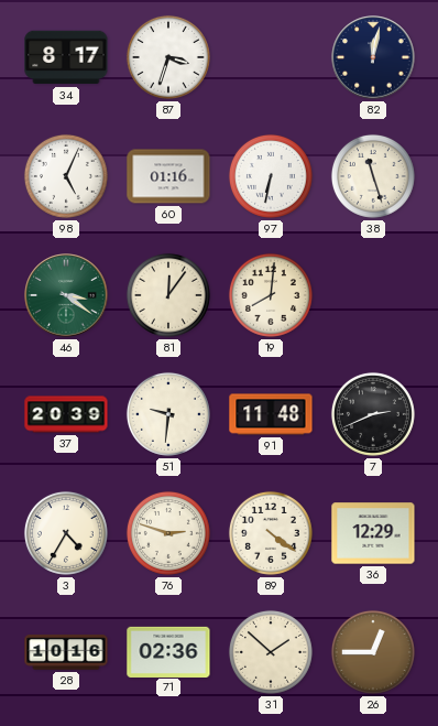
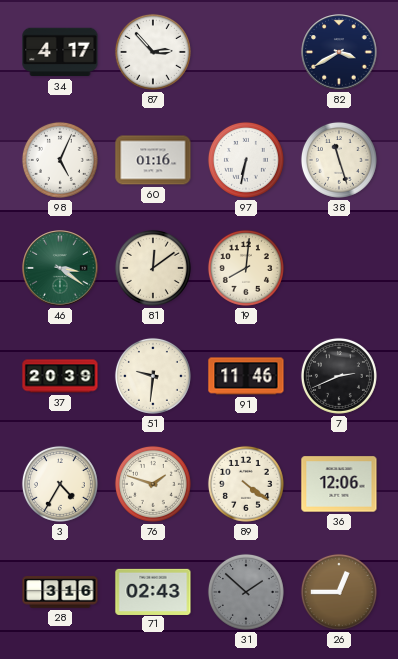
34: 8:17 -> 4:17 (60, 52)
87: 3:33 -> 2:53 (153, 52)
82: 12:02 -> 3:40 (339, 52)
81: 12:06 -> 12:09 (153, 268)
91: 11:48 -> 11:46 (246, 376)
76: 2:48 -> 1:48 (153, 484)
36: 12:29 -> 12:06 (339, 484)
28: 10:16 -> 3:16 (60, 592)
71: 02:36 -> 02:43 (153, 591)
31 dial: cream -> grey (246, 592)
